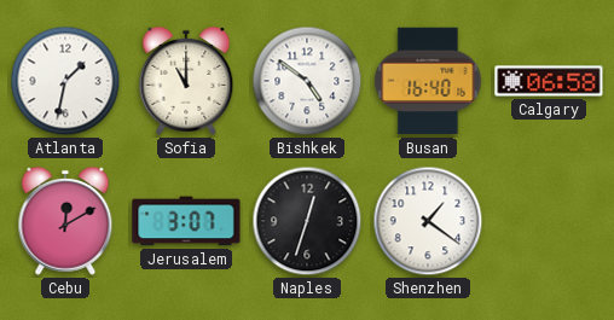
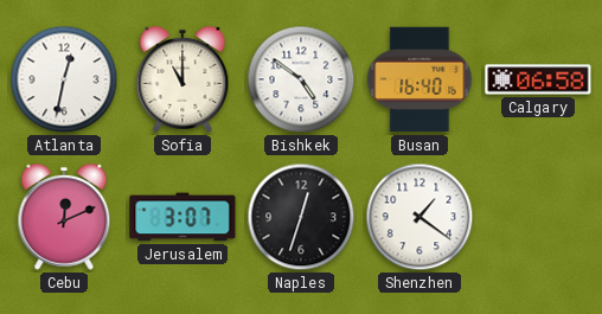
Atlanta: 1:32 -> 12:32 (64, 79)
Cebu: 12:10 -> 12:11 (64, 217)
